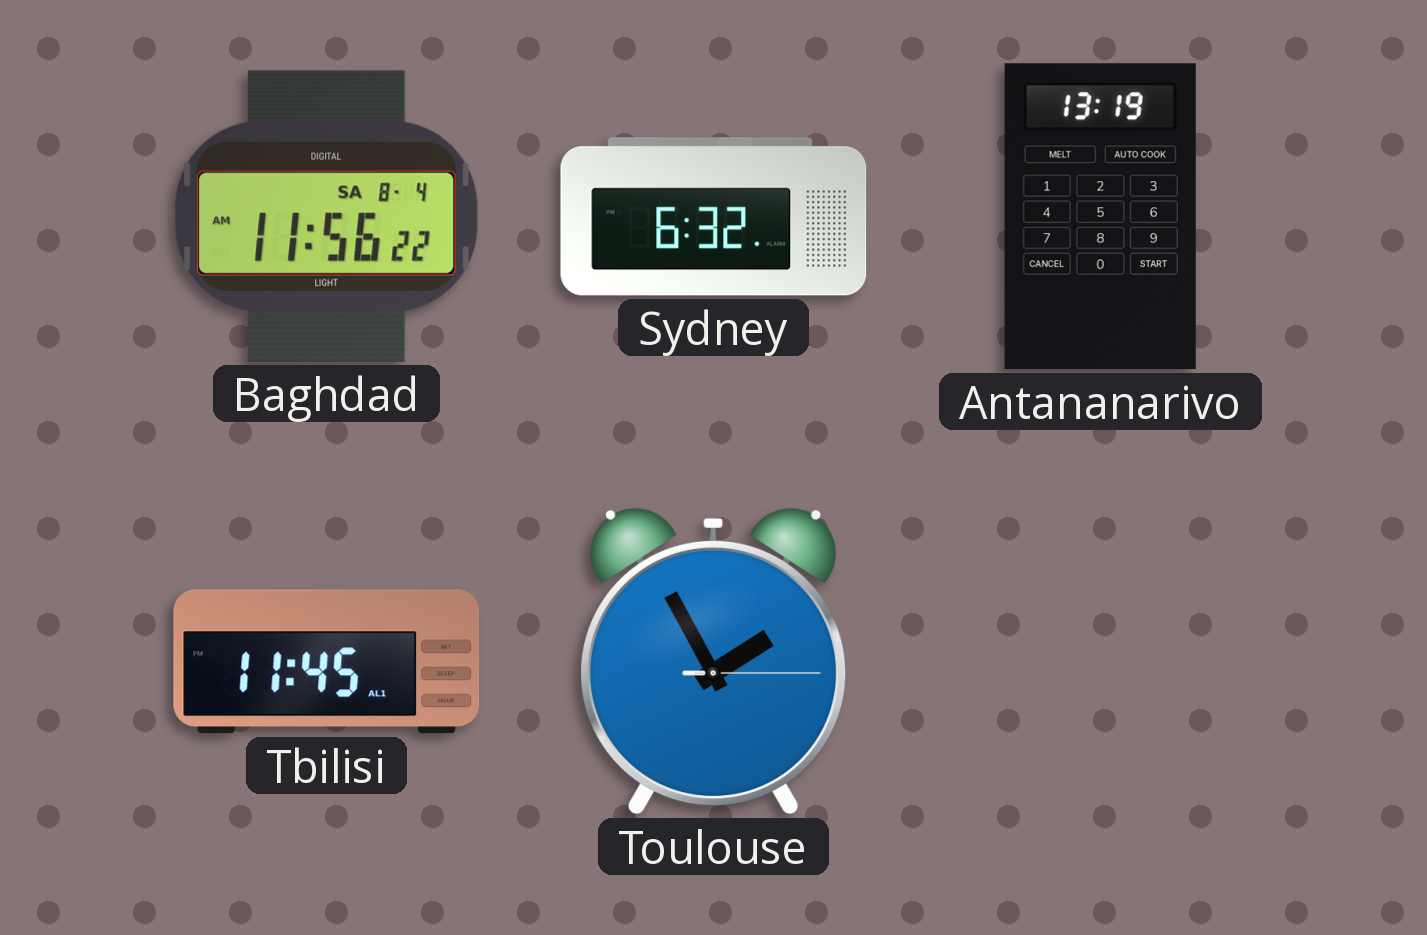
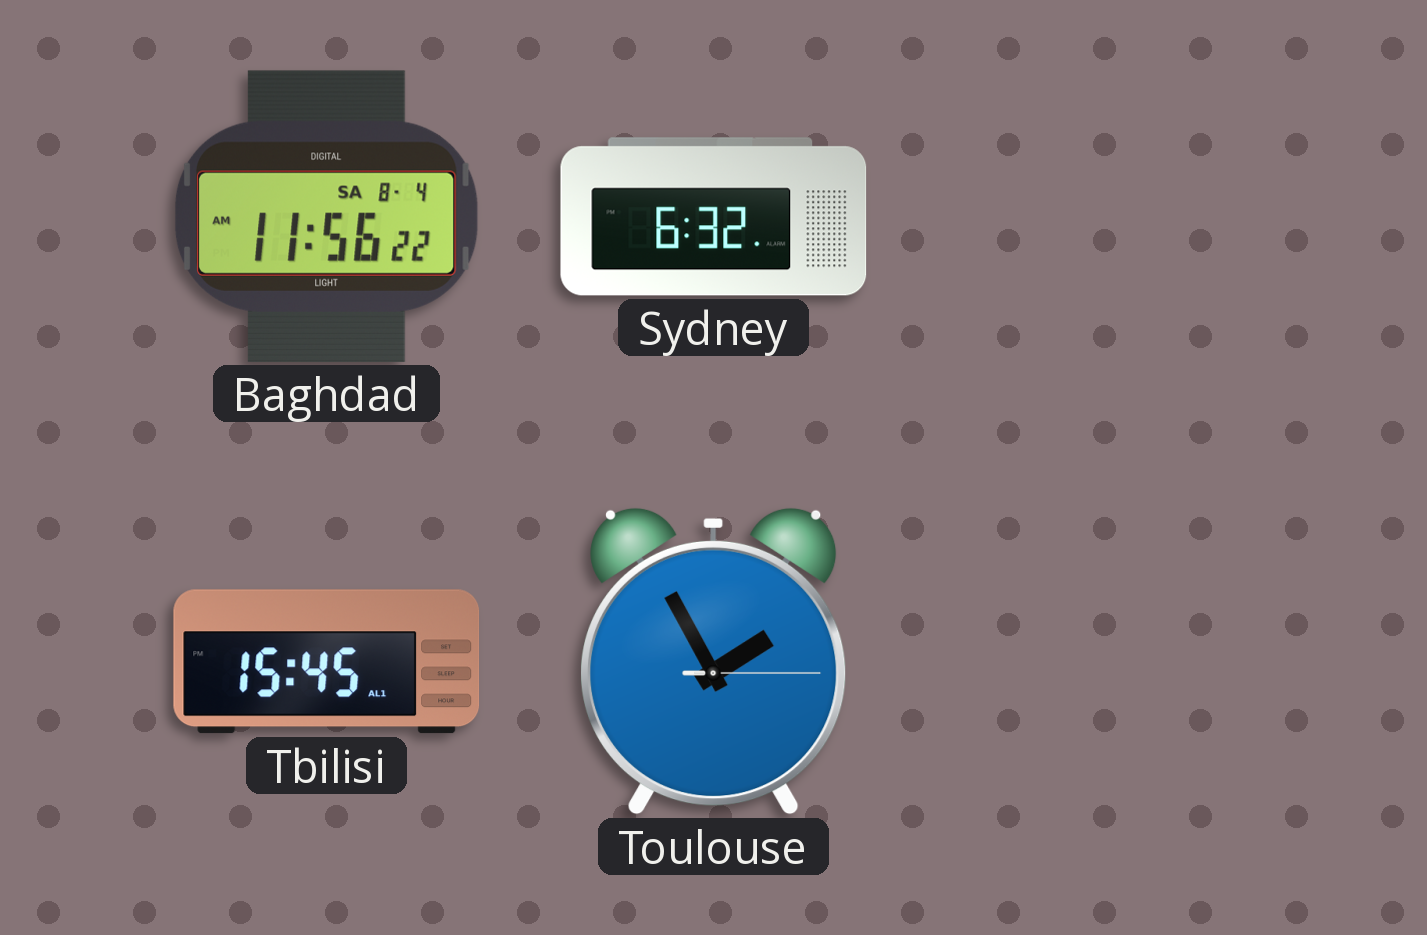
Antananarivo: 13:19 -> none (1100, 217)
Tbilisi: 11:45 -> 15:45 (327, 662)
